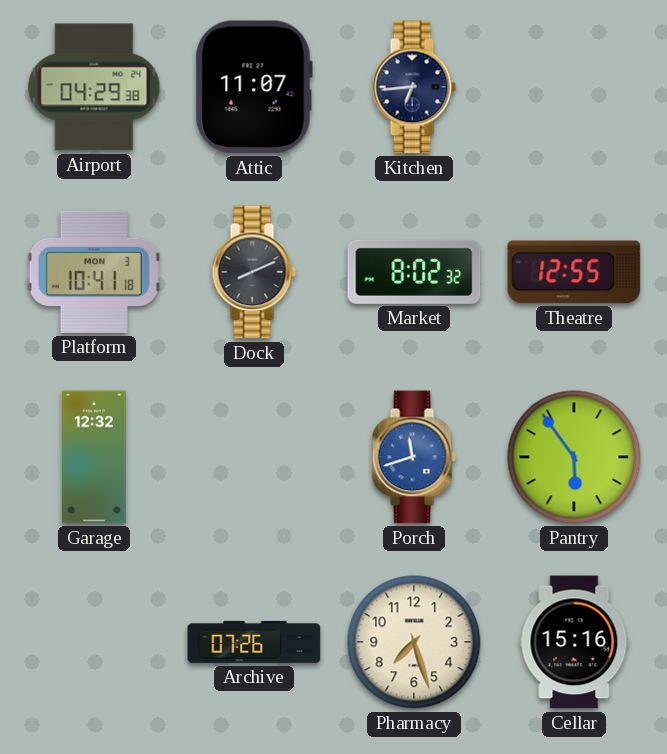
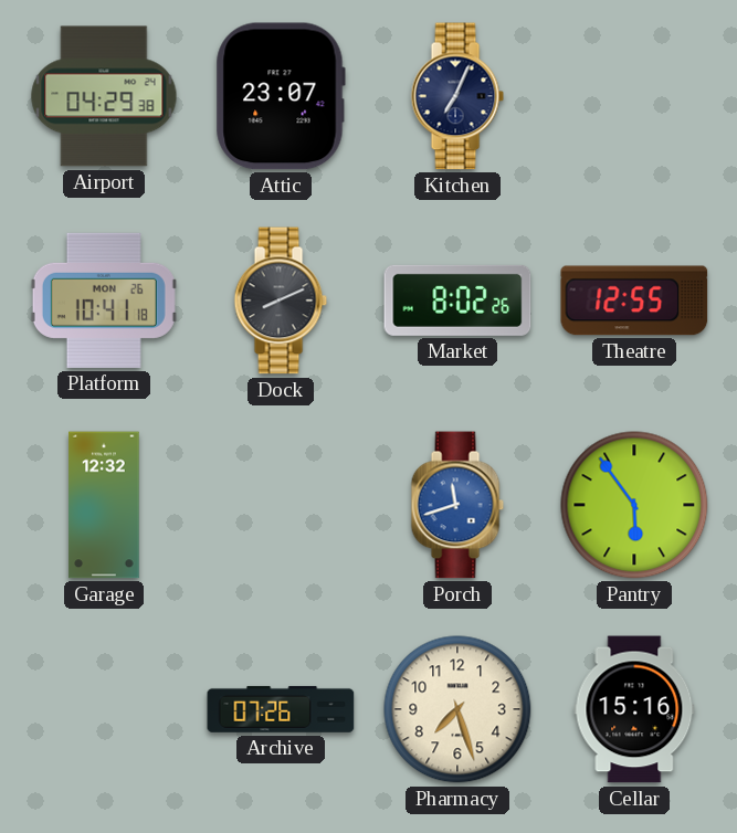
Attic: 11:07 -> 23:07 (281, 96)
Kitchen: 6:44 -> 7:04 (457, 96)
Platform date: MON 3 -> MON 26 (104, 300)
Market: 8:02:32 -> 8:02:26 (457, 300)
